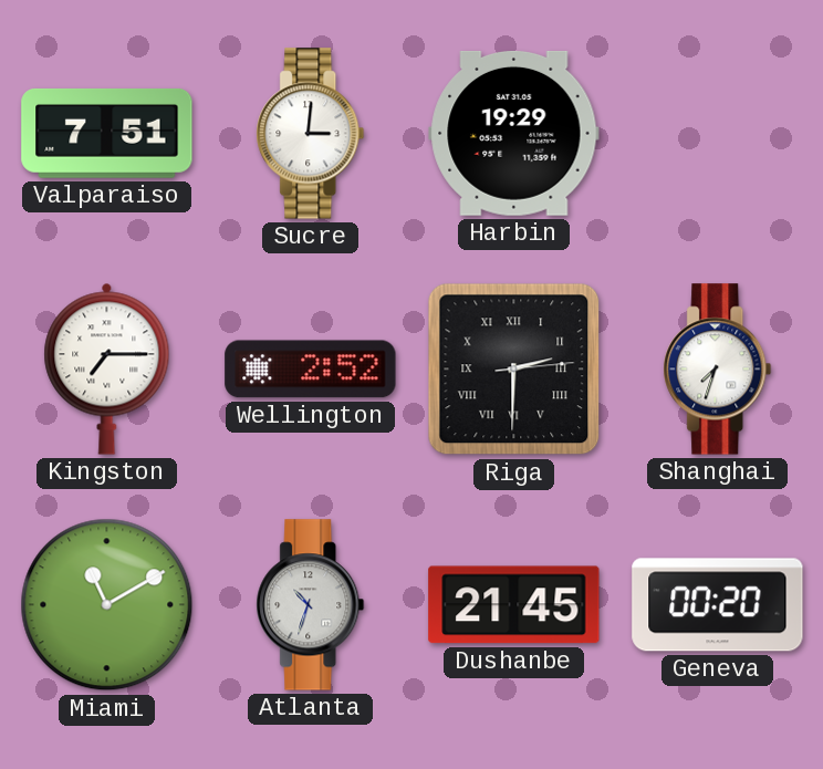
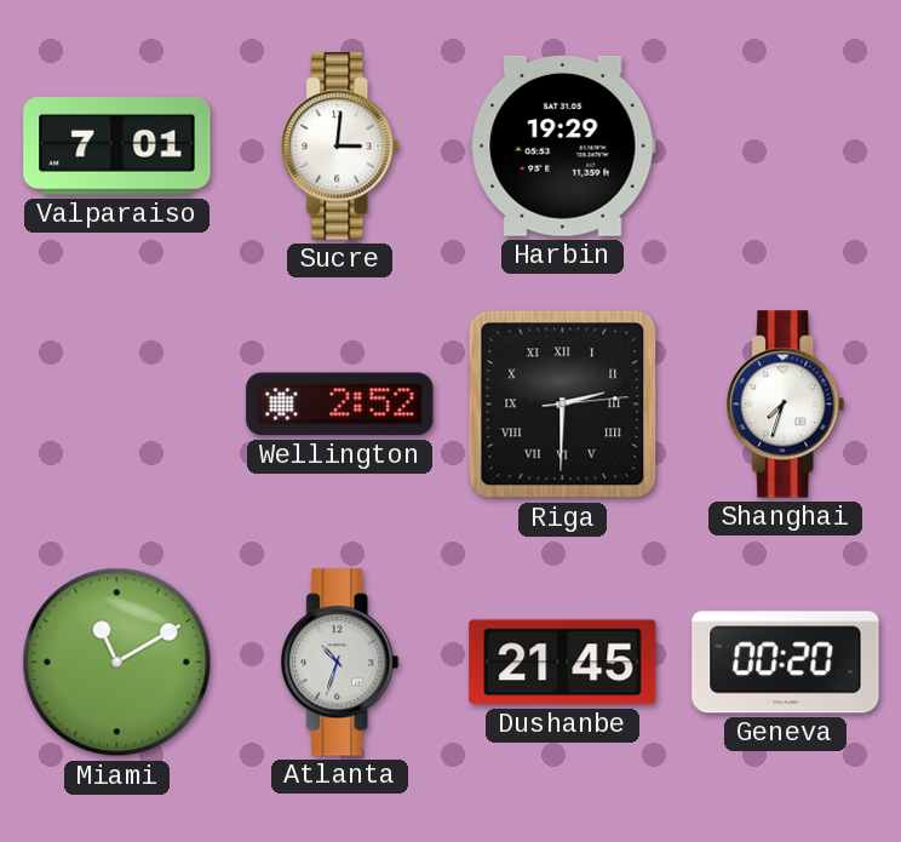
Valparaiso: 7:51 -> 7:01 (117, 147)
Kingston: 7:15 -> none (107, 368)
